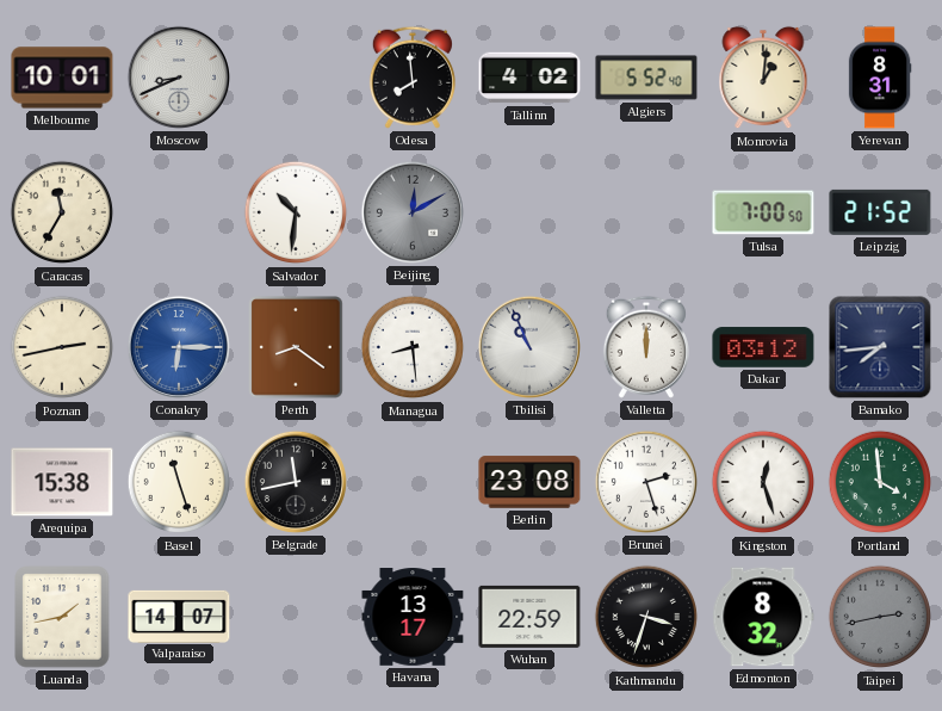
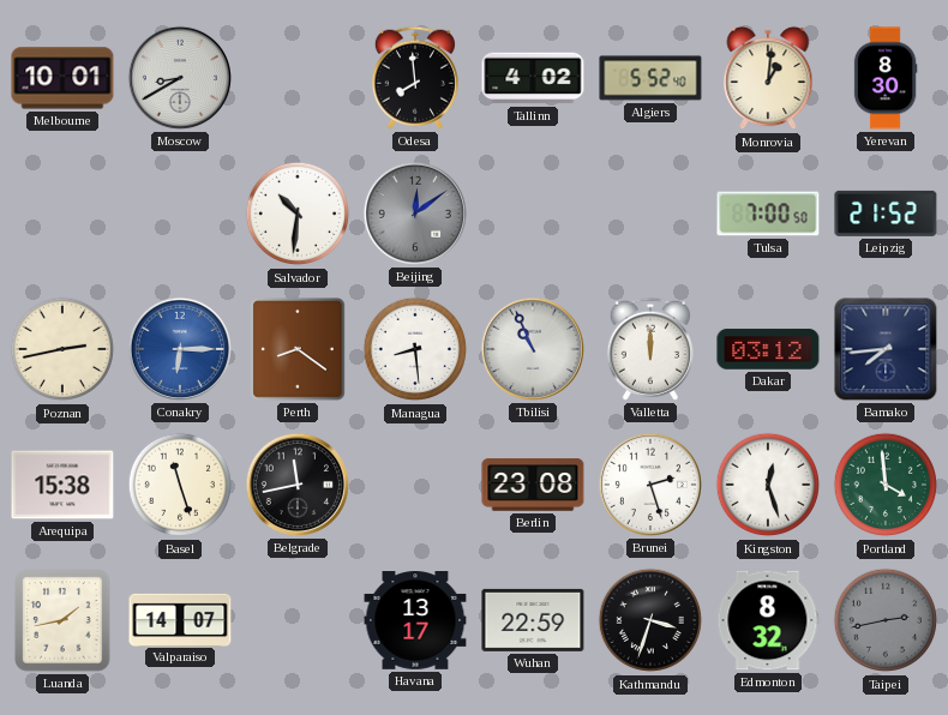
Moscow: 8:41 -> 8:40 (180, 78)
Yerevan: 8:31 -> 8:30 (886, 78)
Caracas: 11:35 -> none (62, 212)
Beijing: 12:10 -> 12:09 (415, 214)
